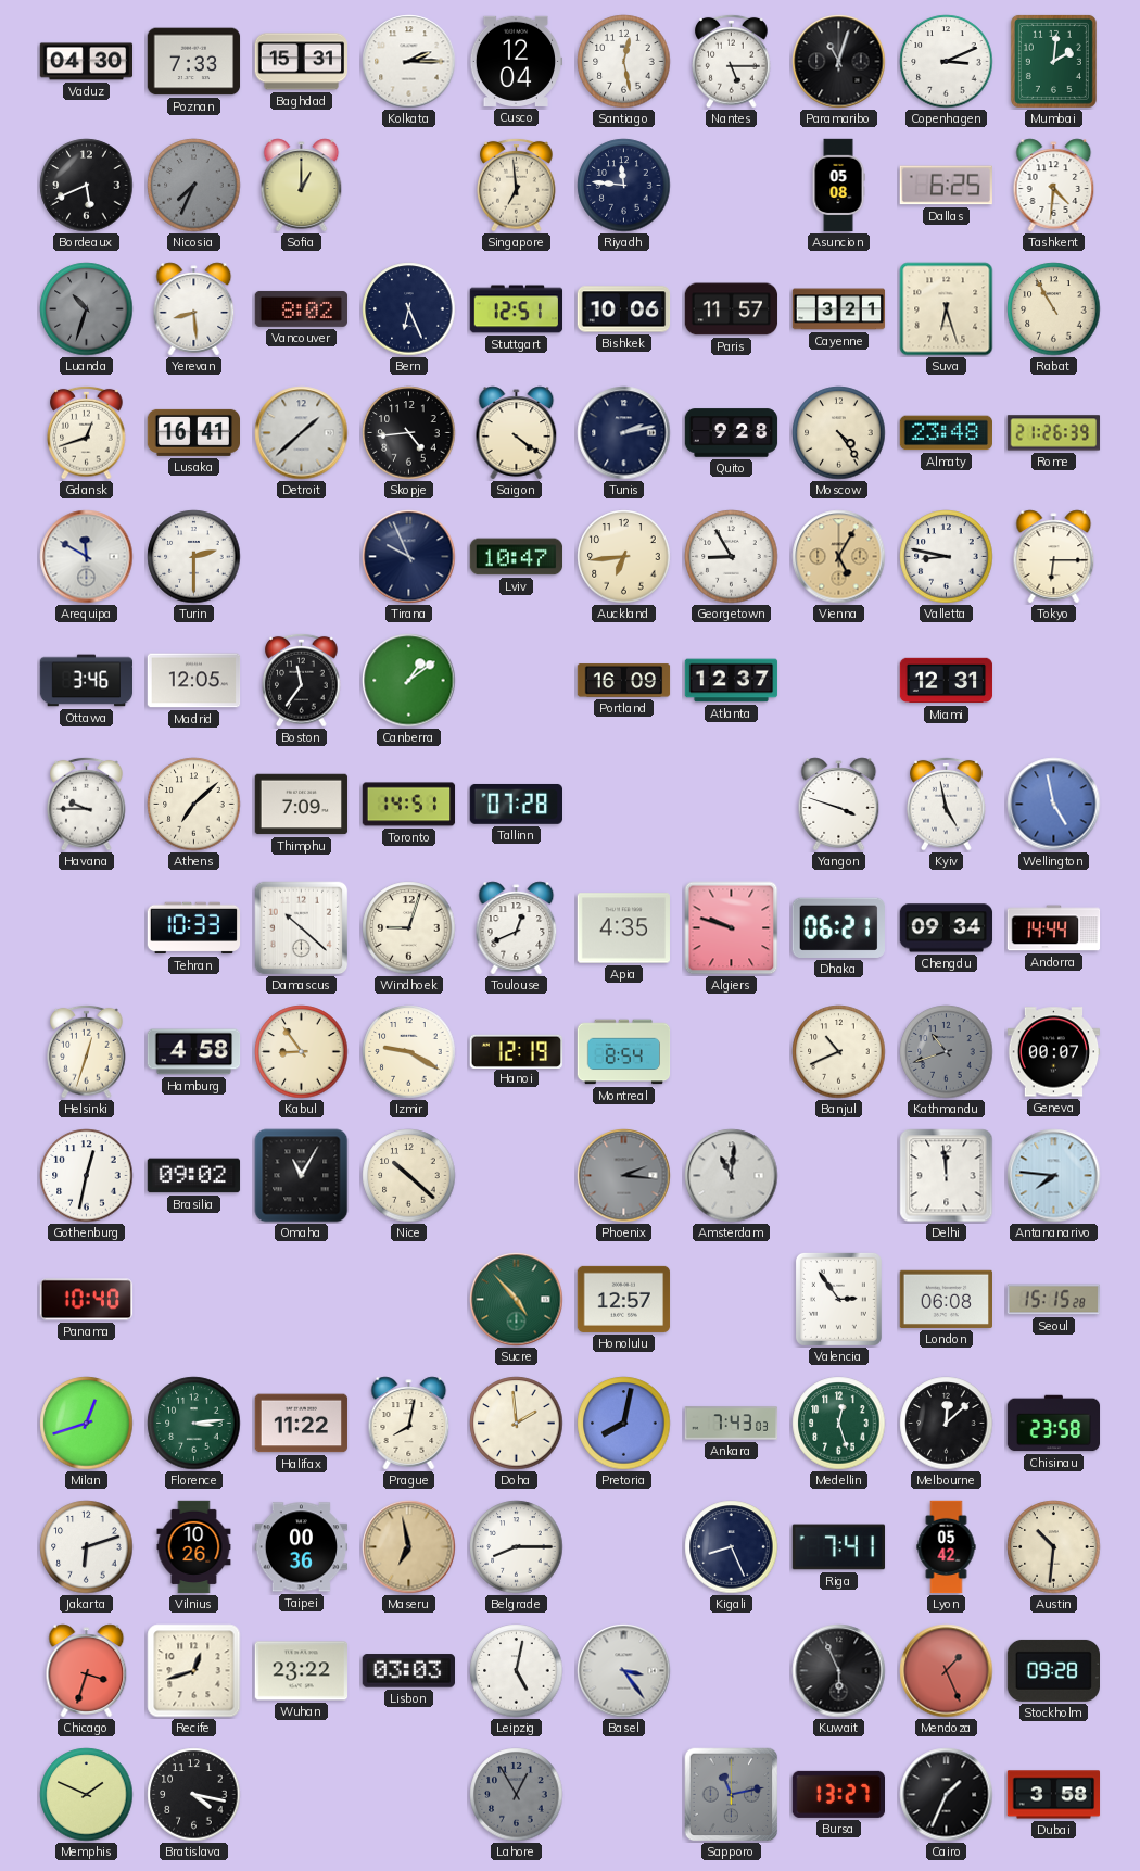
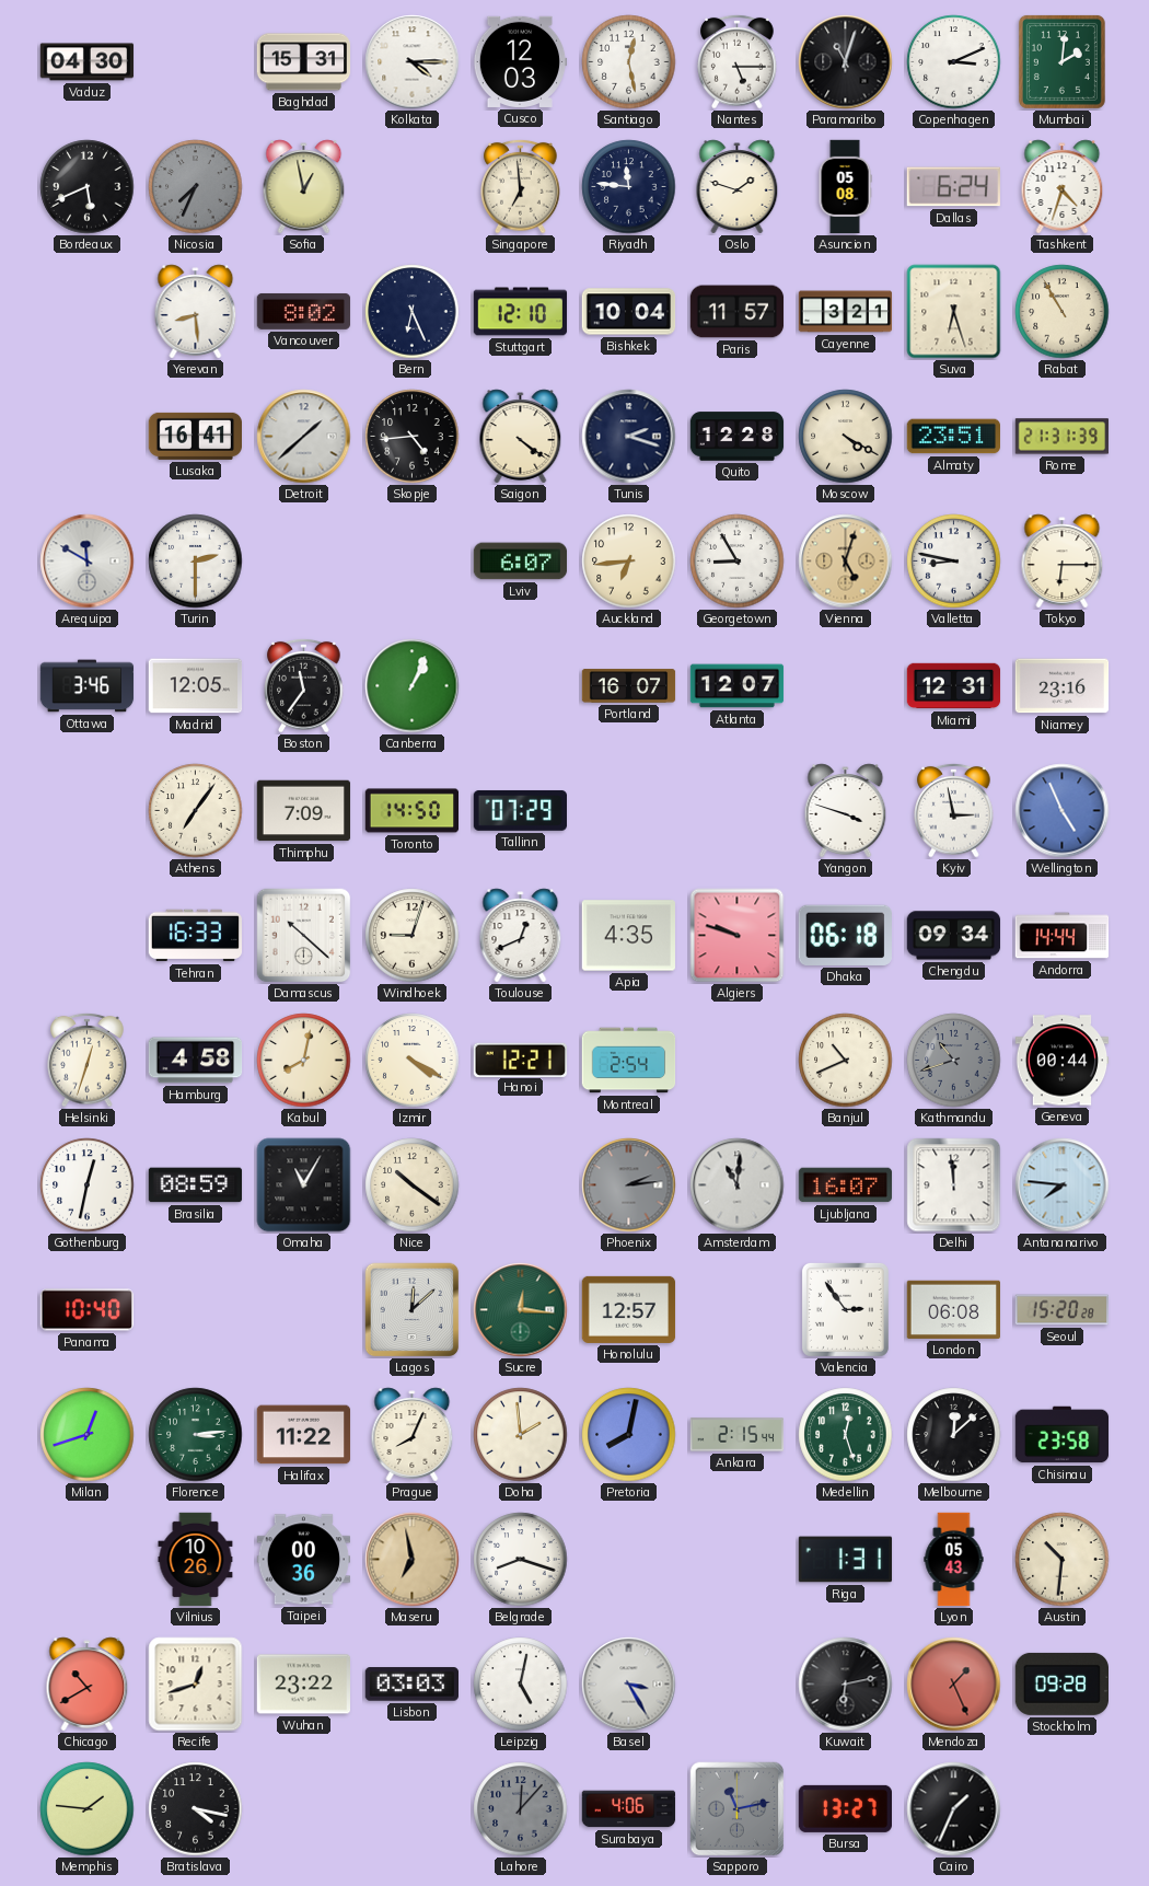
Poznan: 7:33 -> none (194, 62)
Kolkata: 2:15 -> 4:15 (413, 62)
Cusco: 12:04 -> 12:03 (520, 61)
Sofia: 1:00 -> 12:58 (304, 187)
Oslo: none -> 1:48 (738, 187)
Dallas: 6:25 -> 6:24 (953, 187)
Tashkent: 4:31 -> 4:33 (1063, 187)
Luanda: 10:33 -> none (87, 309)
Stuttgart: 12:51 -> 12:10 (521, 312)
Bishkek: 10:06 -> 10:04 (629, 312)
Gdansk: 12:42 -> none (87, 432)
Tunis: 2:13 -> 2:18 (629, 437)
Quito: 9:28 -> 12:28 (738, 437)
Moscow: 4:24 -> 4:20 (846, 437)
Almaty: 23:48 -> 23:51 (953, 437)
Rome: 21:26 -> 21:31 (1063, 437)
Tirana: 9:56 -> none (409, 557)
Lviv: 10:47 -> 6:07 (521, 562)
Vienna: 5:05 -> 5:03 (846, 562)
Canberra: 1:09 -> 1:04 (413, 686)
Portland: 16:09 -> 16:07 (629, 686)
Atlanta: 12:37 -> 12:07 (738, 686)
Niamey: none -> 23:16 (1063, 686)
Havana: 9:45 -> none (87, 804)
Athens: 7:08 -> 7:06 (196, 811)
Toronto: 14:51 -> 14:50 (413, 811)
Tallinn: 07:28 -> 07:29 (520, 810)
Kyiv: 4:58 -> 2:58 (954, 810)
Wellington: 4:58 -> 4:56 (1063, 811)
Tehran: 10:33 -> 16:33 (196, 936)
Dhaka: 06:21 -> 06:18 (845, 935)
Kabul: 8:54 -> 8:02 (304, 1061)
Izmir: 9:20 -> 4:20 (413, 1061)
Hanoi: 12:19 -> 12:21 (521, 1060)
Montreal: 8:54 -> 2:54 (629, 1061)
Geneva: 00:07 -> 00:44 (1063, 1061)
Brasilia: 09:02 -> 08:59 (196, 1185)
Nice: 10:22 -> 10:21 (413, 1185)
Phoenix: 2:16 -> 2:14 (629, 1185)
Ljubljana: none -> 16:07 (846, 1185)
Lagos: none -> 12:08 (413, 1310)
Sucre: 4:53 -> 12:16 (521, 1310)
Seoul: 15:15 -> 15:20 (1061, 1310)
Prague: 8:02 -> 8:04 (413, 1435)
Ankara: 7:43 -> 2:15 (738, 1435)
Jakarta: 6:12 -> none (87, 1547)
Belgrade: 8:15 -> 8:18 (521, 1560)
Kigali: 8:26 -> none (732, 1547)
Riga: 7:41 -> 1:31 (846, 1560)
Lyon: 05:42 -> 05:43 (954, 1560)
Chicago: 3:33 -> 10:40 (88, 1685)
Basel: 3:24 -> 3:25 (629, 1685)
Kuwait: 5:56 -> 6:13 (846, 1685)
Memphis: 1:49 -> 1:46 (88, 1809)
Lahore: 12:55 -> 12:07 (521, 1809)
Surabaya: none -> 4:06 (629, 1809)
Dubai: 3:58 -> none (1054, 1795)
